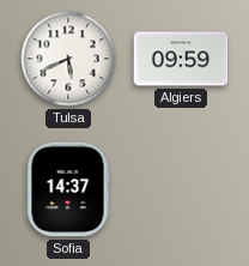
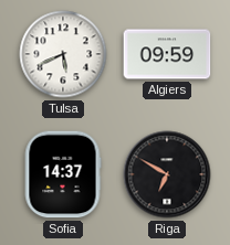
Riga: none -> 6:50 (167, 174)
